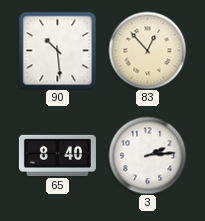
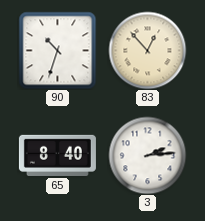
90: 10:29 -> 10:33 (57, 50)
